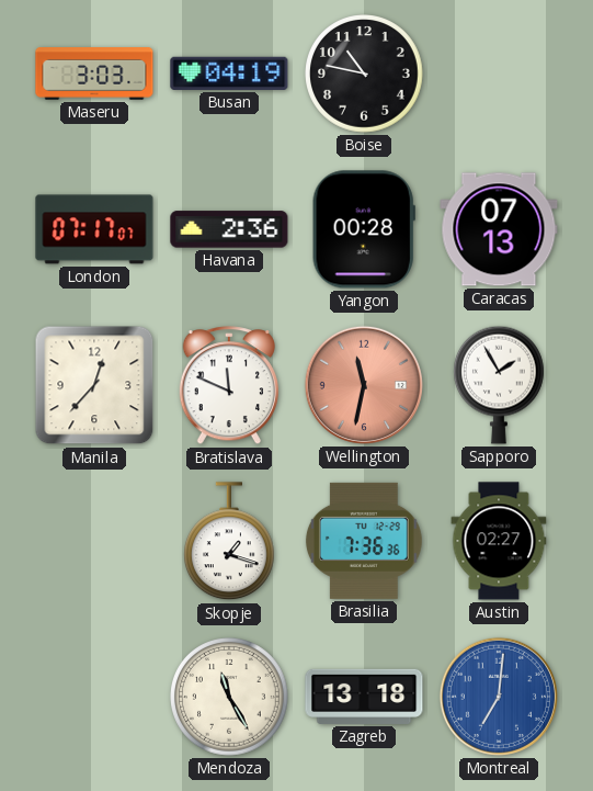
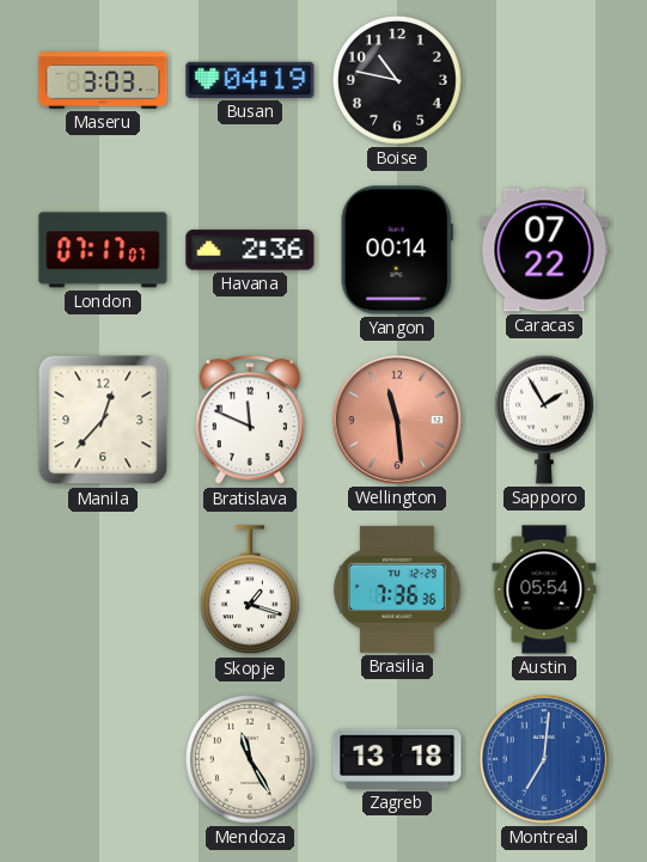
Yangon: 00:28 -> 00:14 (397, 250)
Caracas: 07:13 -> 07:22 (544, 250)
Wellington: 11:32 -> 11:29 (397, 420)
Austin: 02:27 -> 05:54 (544, 589)
